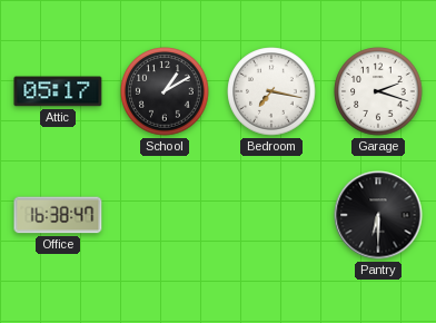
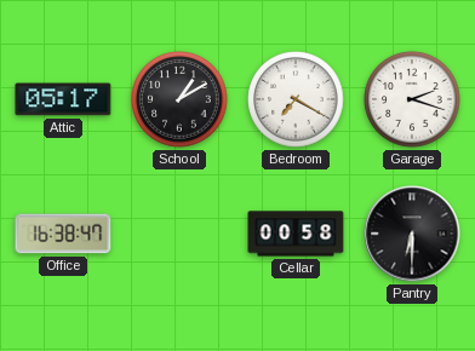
Bedroom: 7:17 -> 7:20 (296, 99)
Cellar: none -> 00:58 (296, 234)
